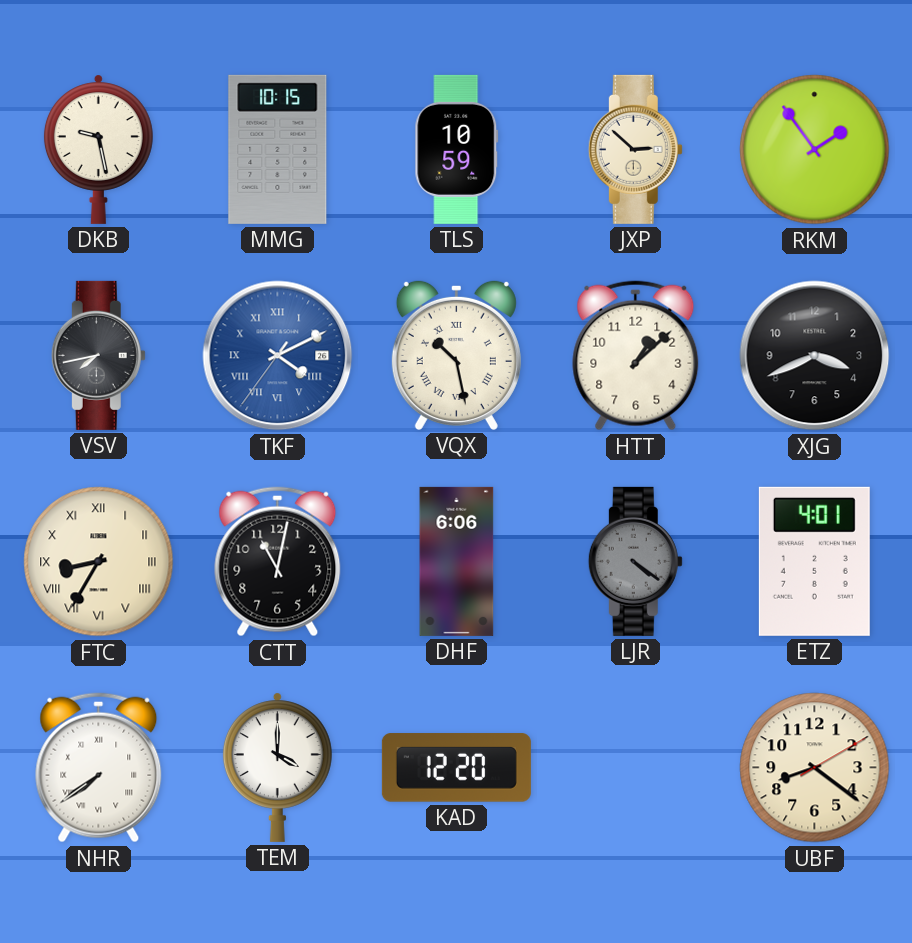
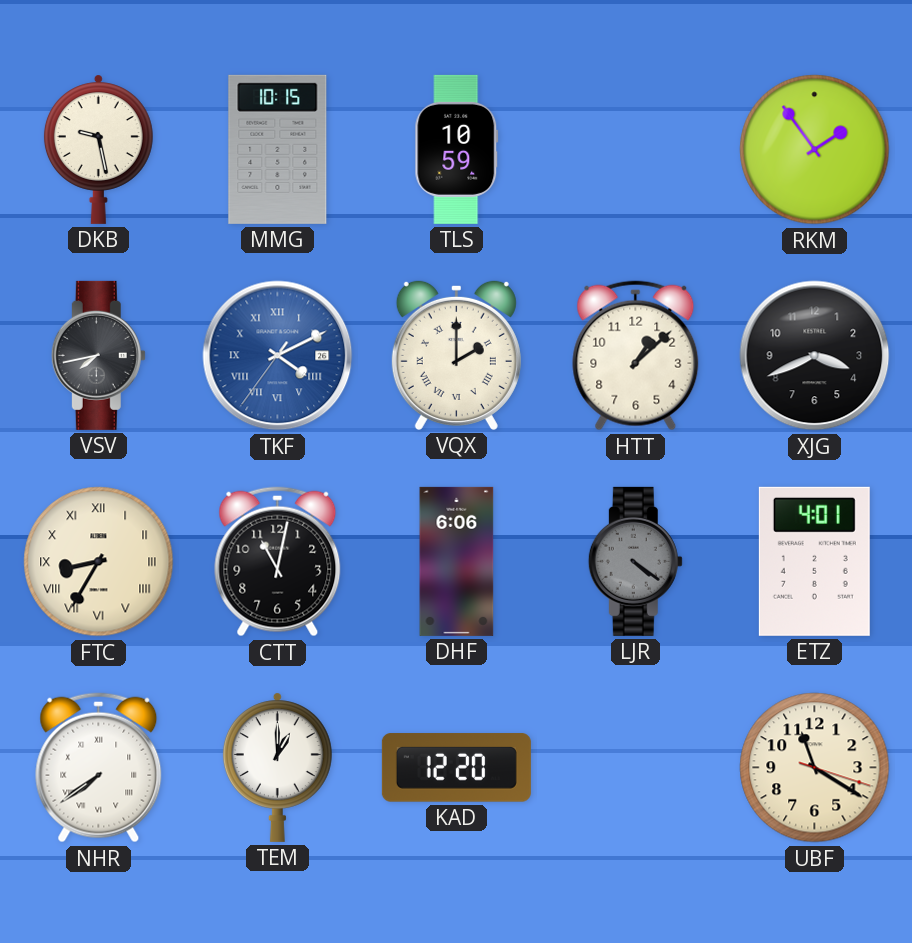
JXP: 2:52 -> none (635, 149)
VQX: 10:28 -> 2:00 (456, 355)
TEM: 4:00 -> 1:00 (277, 767)
UBF: 8:21 -> 11:20 (815, 768)
